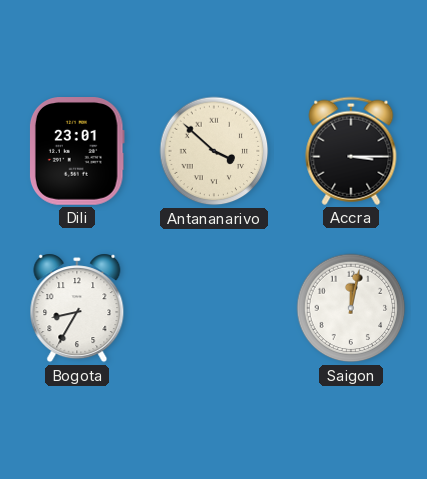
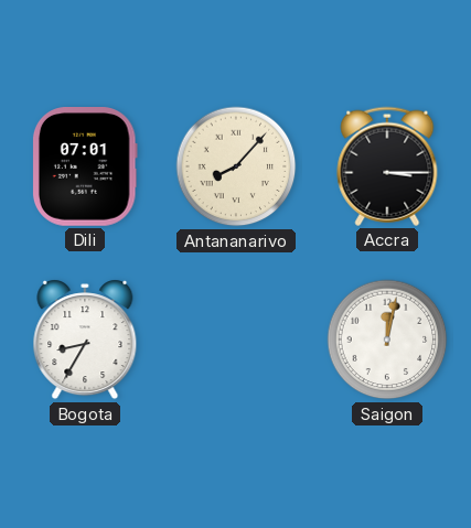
Dili: 23:01 -> 07:01 (85, 168)
Antananarivo: 3:52 -> 8:07 (236, 166)
